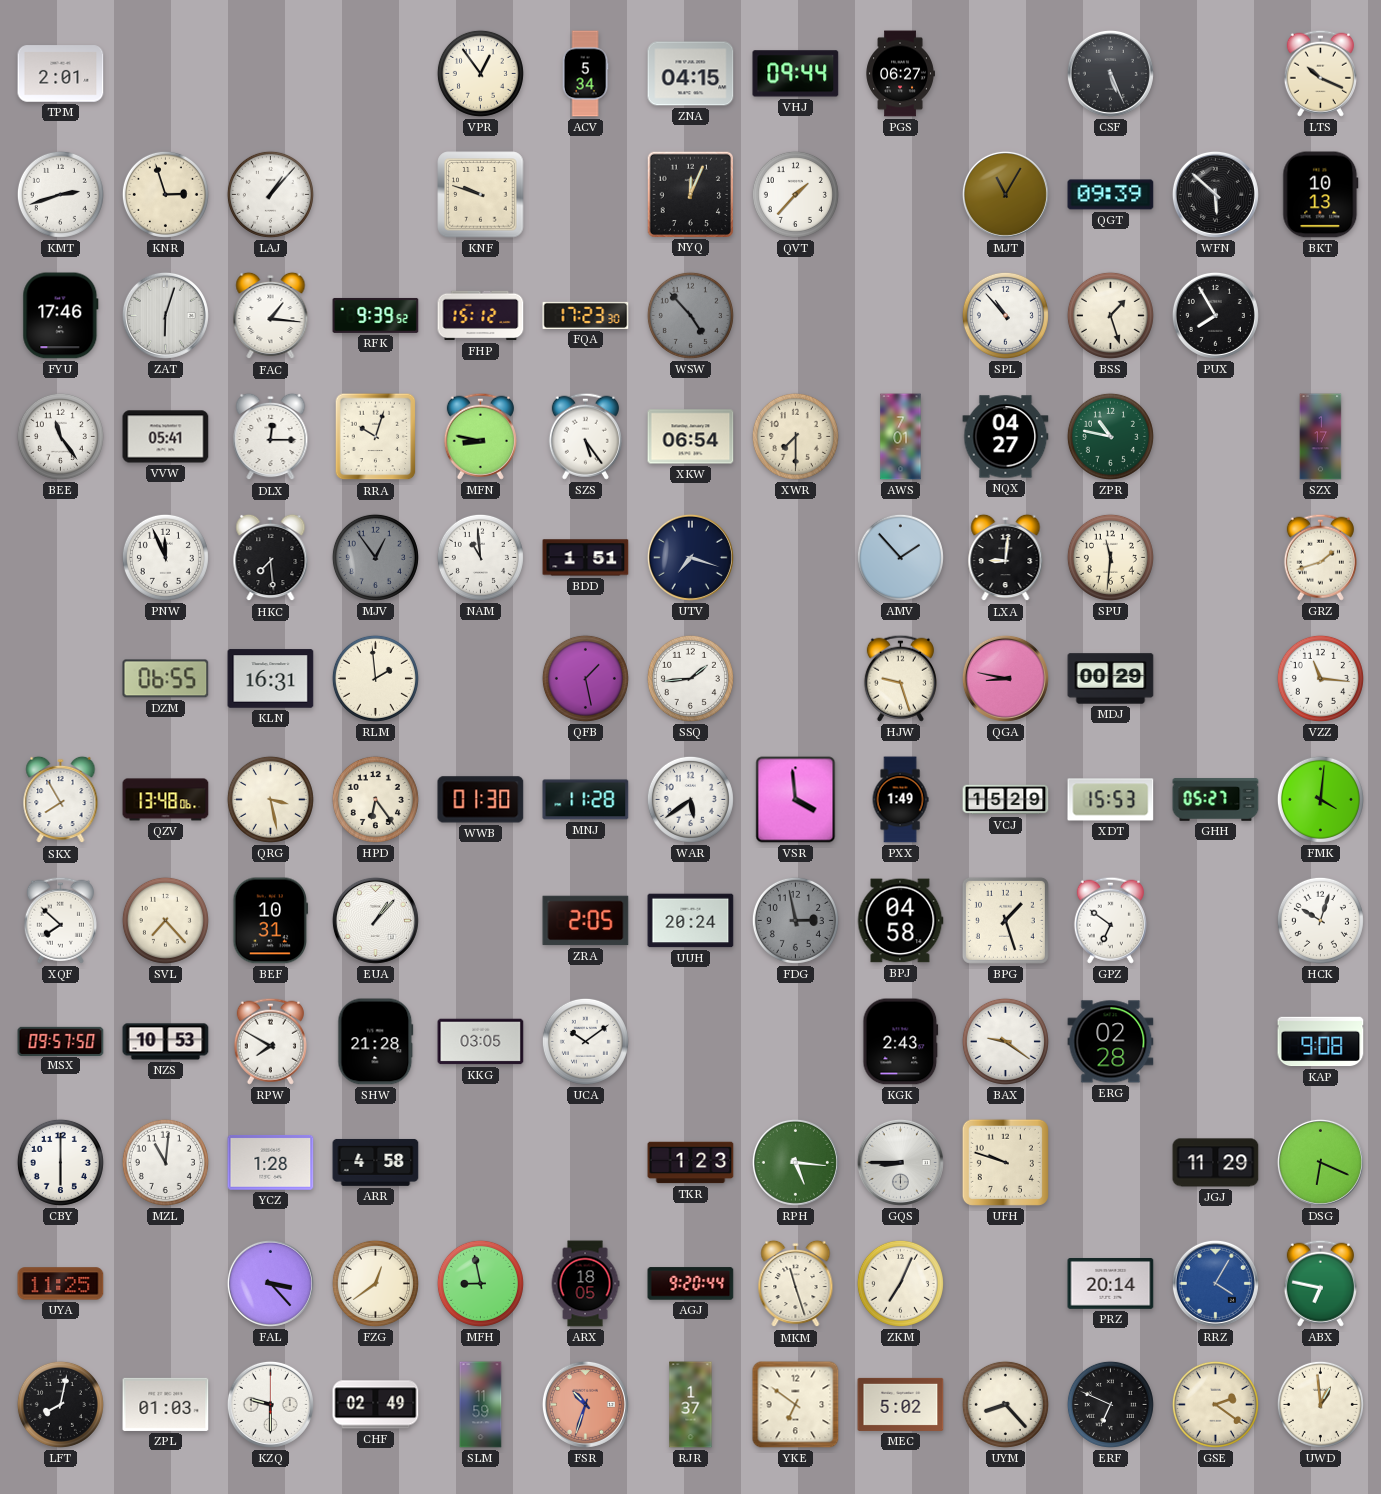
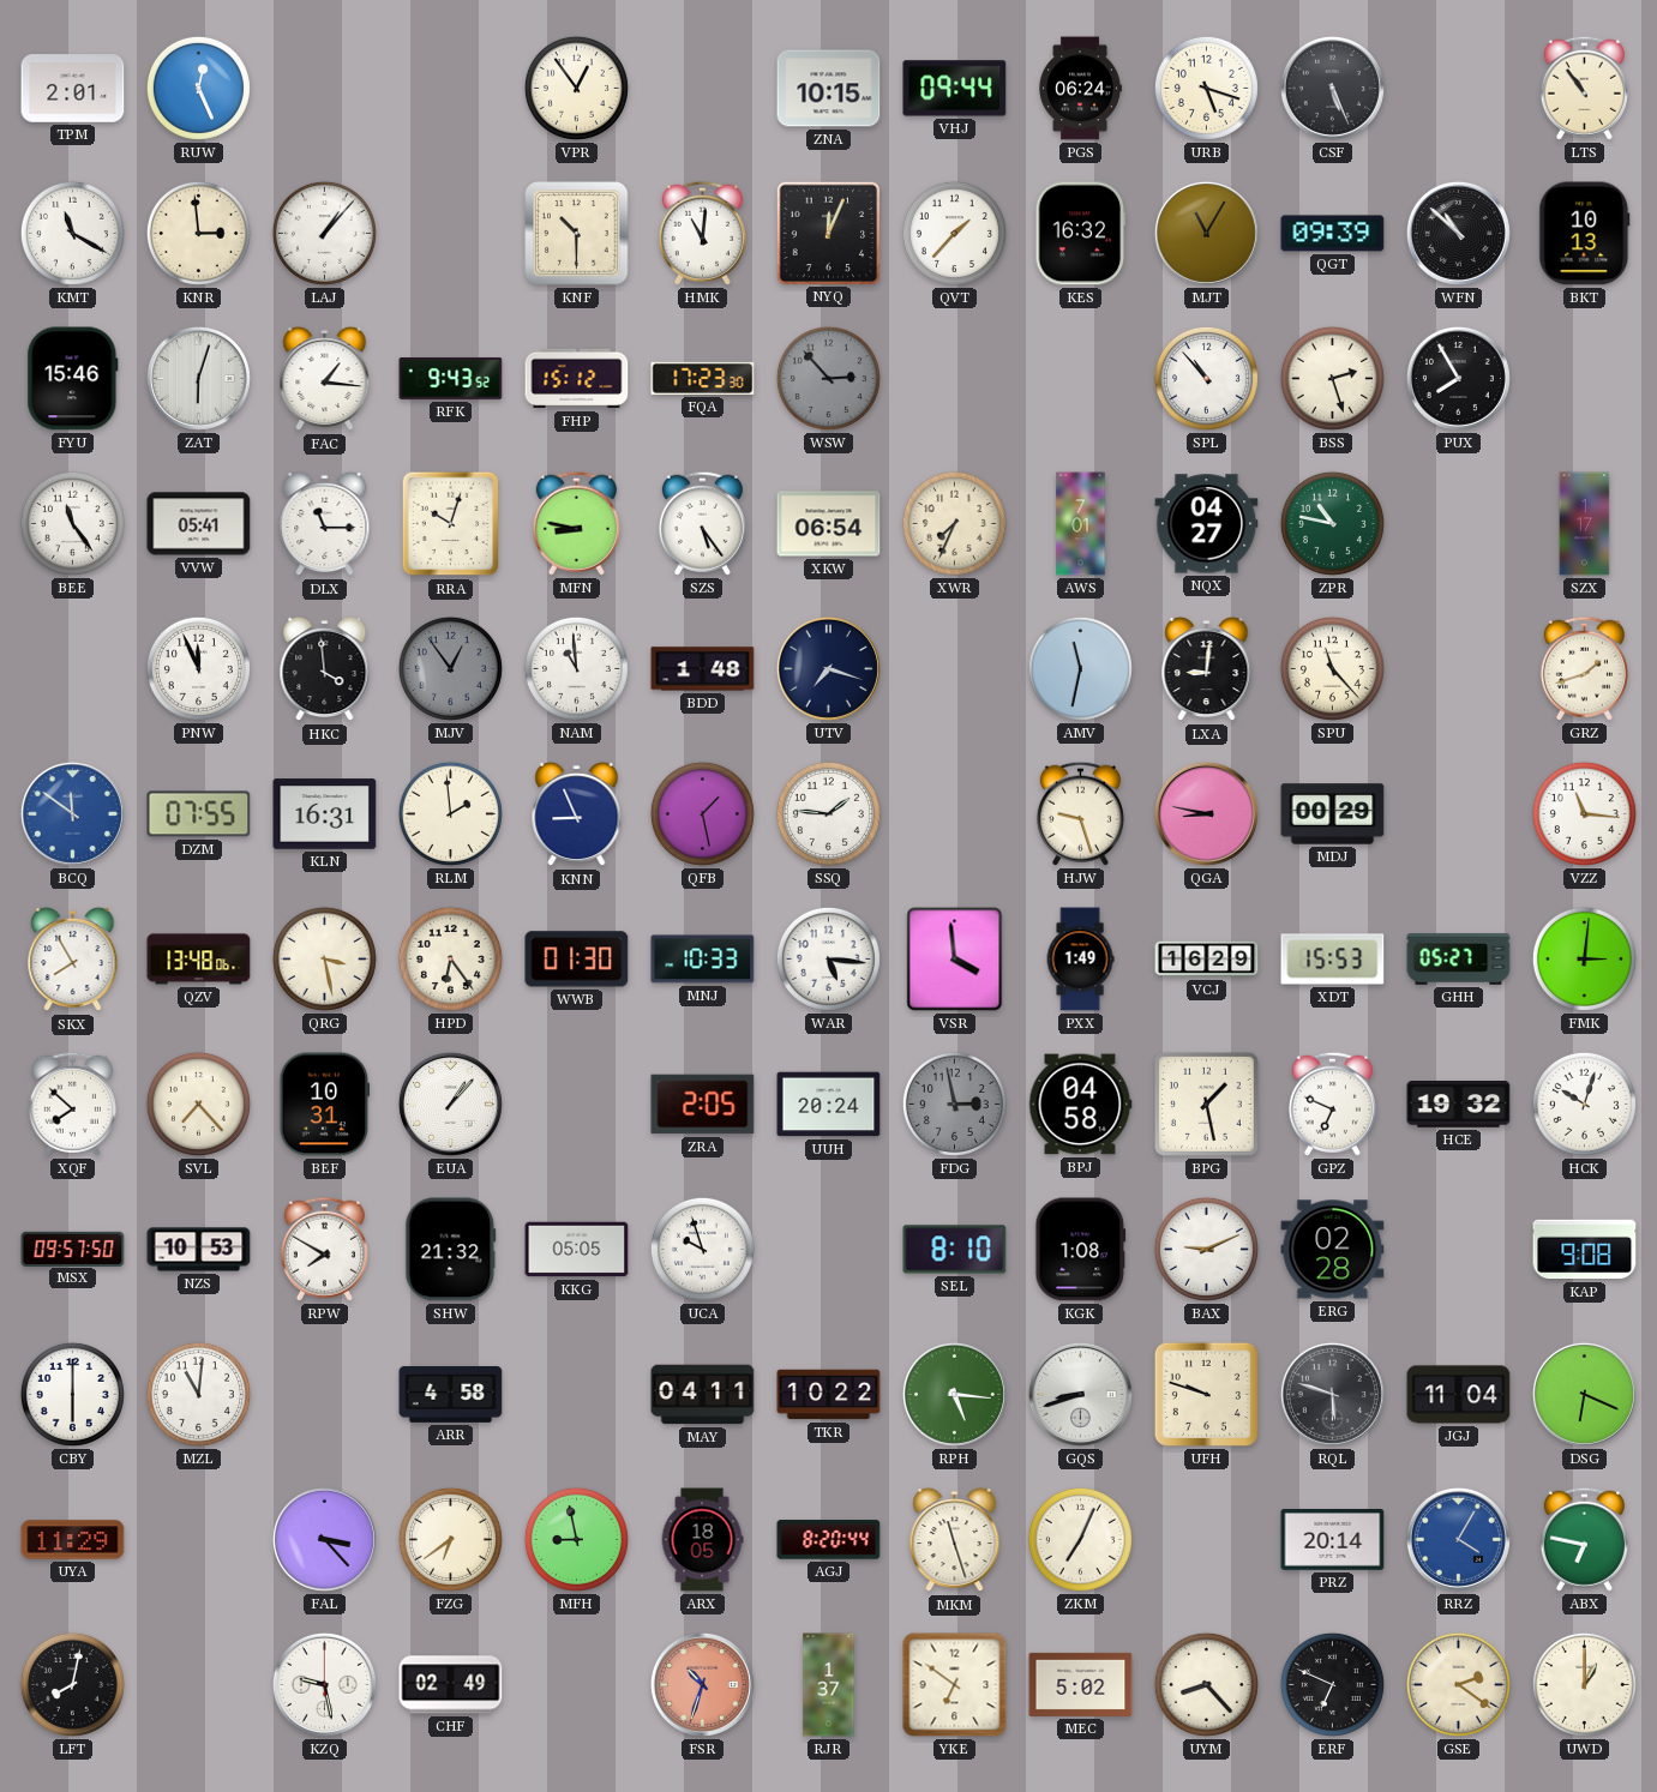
RUW: none -> 12:26 (198, 88)
ACV: 5:34 -> none (585, 74)
ZNA: 04:15 -> 10:15 (829, 89)
PGS: 06:27 -> 06:24 (1080, 89)
URB: none -> 5:18 (1206, 88)
LTS: 10:19 -> 10:54 (1584, 88)
KMT: 2:42 -> 11:20 (72, 233)
KNR: 2:57 -> 2:59 (198, 233)
KNF: 9:48 -> 10:30 (577, 234)
HMK: none -> 11:01 (702, 233)
KES: none -> 16:32 (1081, 234)
WFN: 5:52 -> 10:52 (1458, 233)
FYU: 17:46 -> 15:46 (73, 379)
RFK: 9:39 -> 9:43 (451, 378)
WSW: 4:53 -> 2:53 (828, 378)
BSS: 1:27 -> 2:27 (1332, 378)
DLX: 12:15 -> 11:15 (325, 524)
XWR: 7:30 -> 7:34 (954, 523)
HKC: 7:29 -> 3:59 (325, 669)
BDD: 1:51 -> 1:48 (703, 669)
AMV: 1:53 -> 11:32 (1080, 668)
SPU: 11:31 -> 11:23 (1332, 668)
BCQ: none -> 11:51 (72, 813)
DZM: 06:55 -> 07:55 (199, 814)
KNN: none -> 8:56 (577, 814)
SSQ: 1:44 -> 1:46 (828, 813)
MNJ: 11:28 -> 10:33 (703, 960)
WAR: 5:39 -> 5:16 (828, 958)
VCJ: 15:29 -> 16:29 (1207, 960)
FMK: 4:01 -> 3:01 (1584, 958)
BPG: 1:27 -> 1:28 (1206, 1104)
GPZ: 6:51 -> 6:49 (1332, 1104)
HCE: none -> 19:32 (1459, 1105)
SHW: 21:28 -> 21:32 (451, 1250)
KKG: 03:05 -> 05:05 (577, 1250)
UCA: 10:09 -> 9:57 (702, 1249)
SEL: none -> 8:10 (955, 1250)
KGK: 2:43 -> 1:08 (1081, 1250)
BAX: 9:21 -> 9:11 (1206, 1249)
YCZ: 1:28 -> none (271, 1163)
MAY: none -> 04:11 (703, 1395)
TKR: 1:23 -> 10:22 (829, 1395)
GQS: 8:45 -> 8:42 (1080, 1394)
RQL: none -> 5:48 (1332, 1394)
JGJ: 11:29 -> 11:04 (1459, 1395)
UYA: 11:25 -> 11:29 (73, 1540)
FZG: 12:39 -> 6:39 (450, 1539)
AGJ: 9:20 -> 8:20 (829, 1540)
ZPL: 01:03 -> none (166, 1404)
KZQ: 9:30 -> 9:28 (324, 1684)
SLM: 11:59 -> none (481, 1405)
UWD: 12:59 -> 1:00 (1584, 1684)
